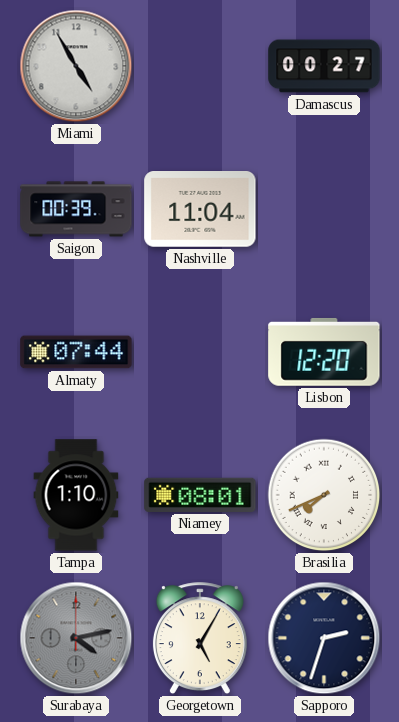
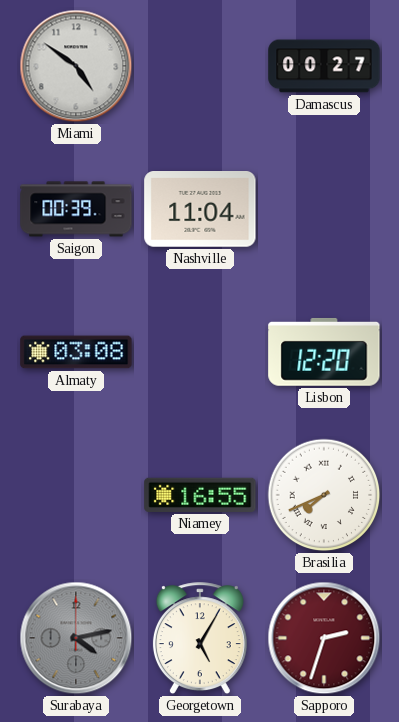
Miami: 4:55 -> 4:51 (76, 66)
Almaty: 07:44 -> 03:08 (76, 352)
Tampa: 1:10 -> none (76, 495)
Niamey: 08:01 -> 16:55 (200, 495)
Sapporo dial: navy -> burgundy (324, 638)
